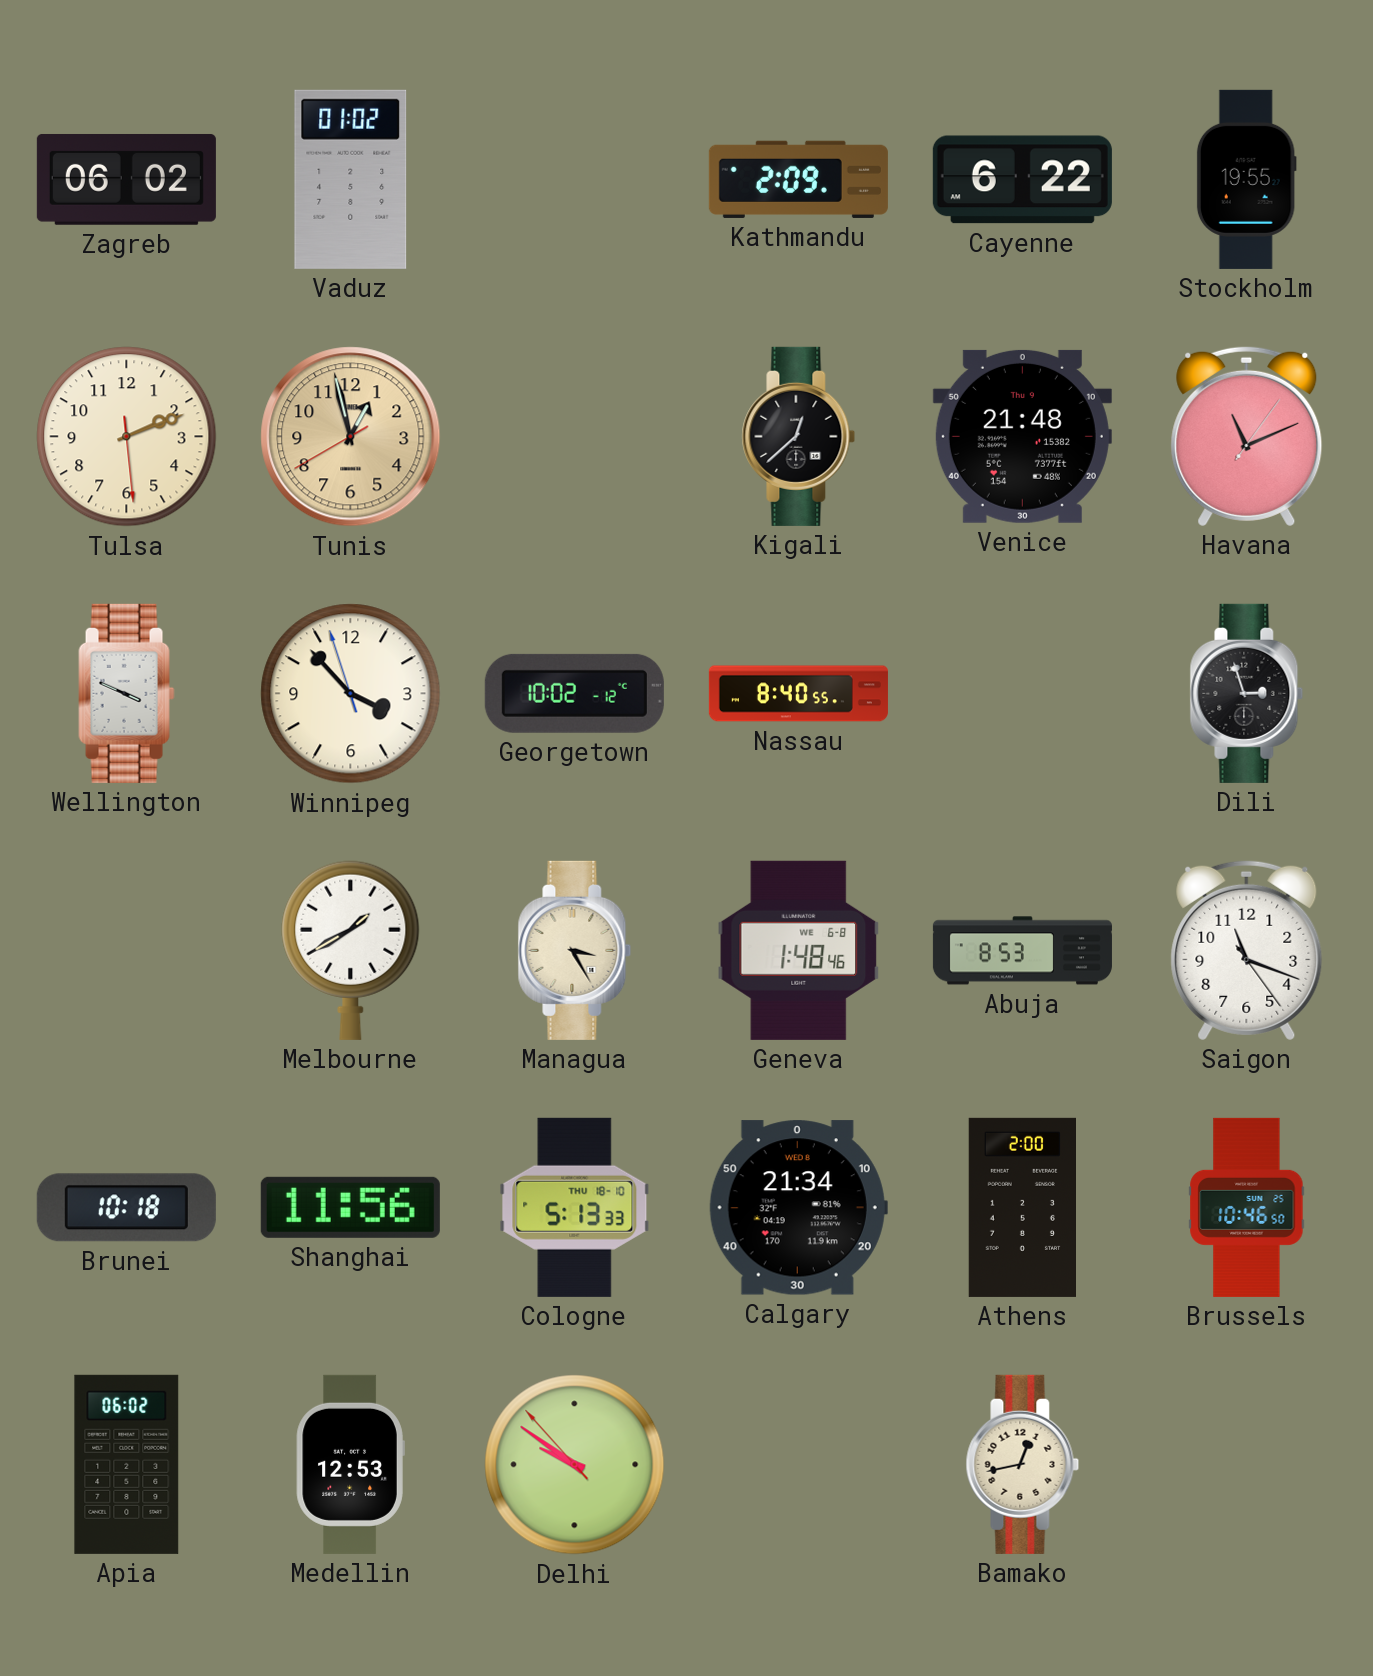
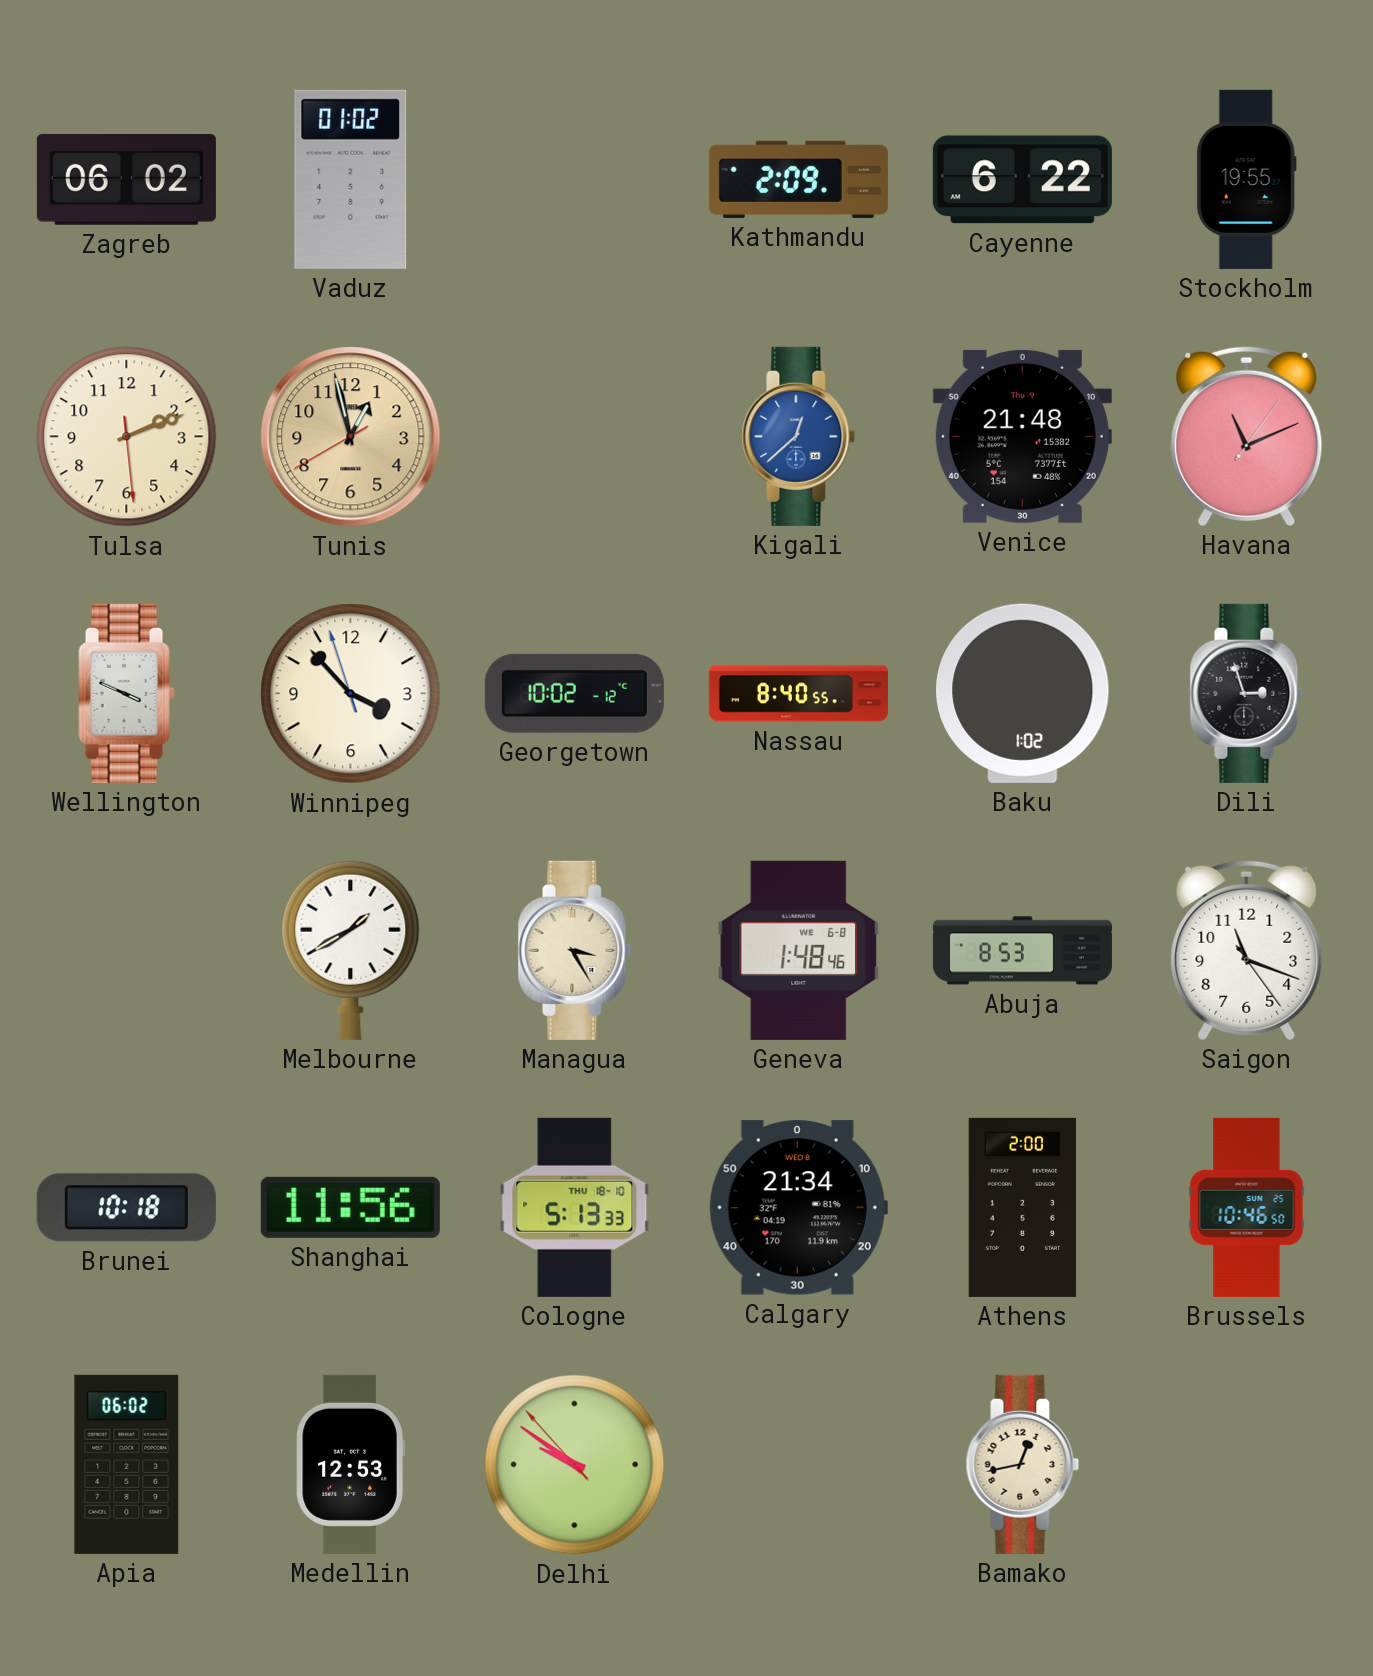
Kigali dial: black -> blue (799, 436)
Baku: none -> 1:02 (1023, 693)
